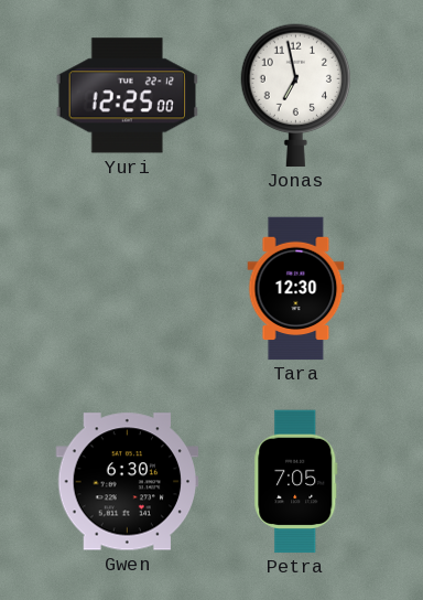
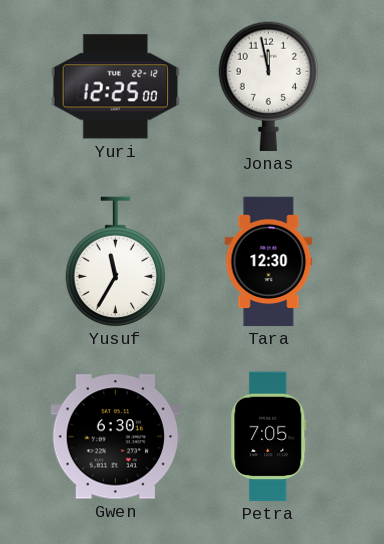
Jonas: 6:58 -> 11:58 (269, 87)
Yusuf: none -> 11:35 (116, 262)
